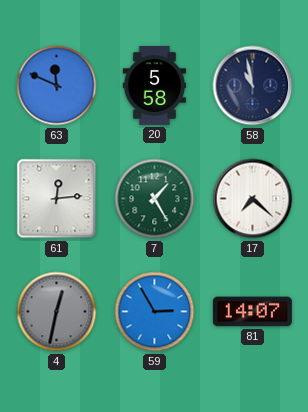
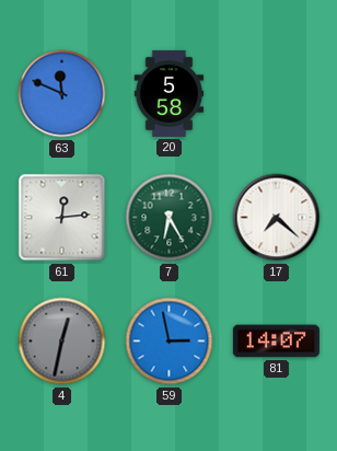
58: 10:58 -> none (253, 86)
7: 1:25 -> 6:25 (170, 218)
59: 2:55 -> 2:58 (170, 342)
